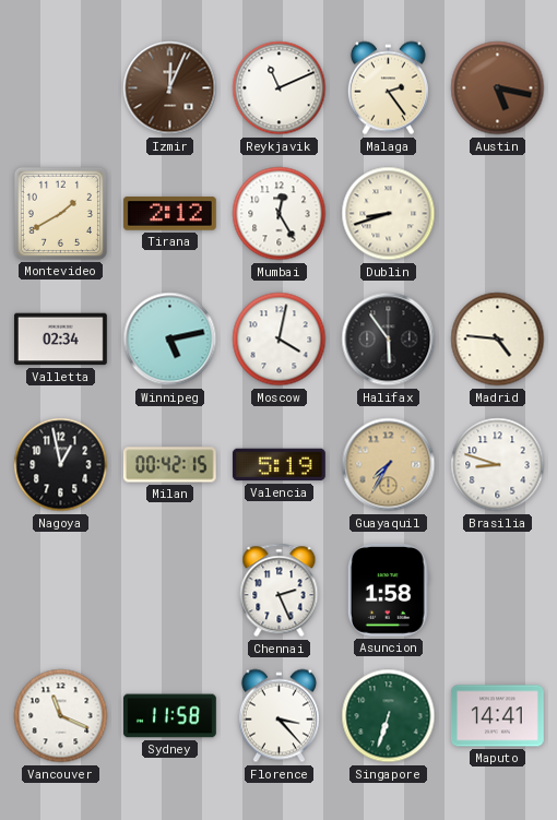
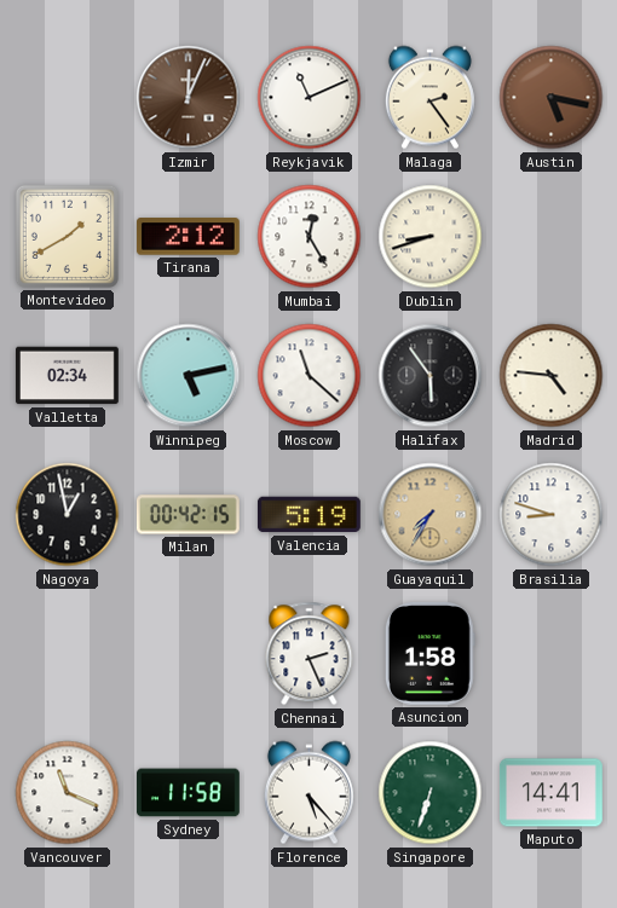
Moscow: 4:02 -> 11:22 (310, 376)
Florence: 3:23 -> 5:23 (308, 793)
